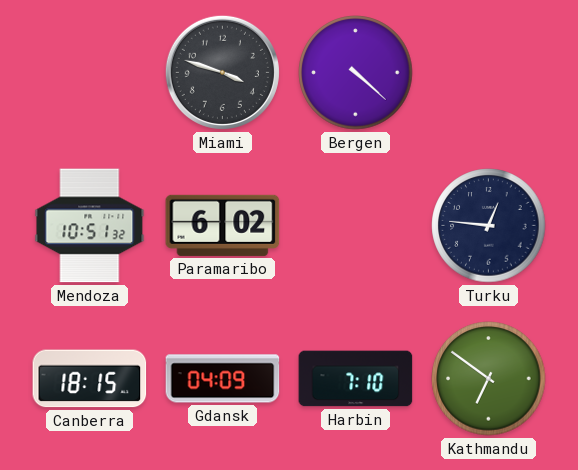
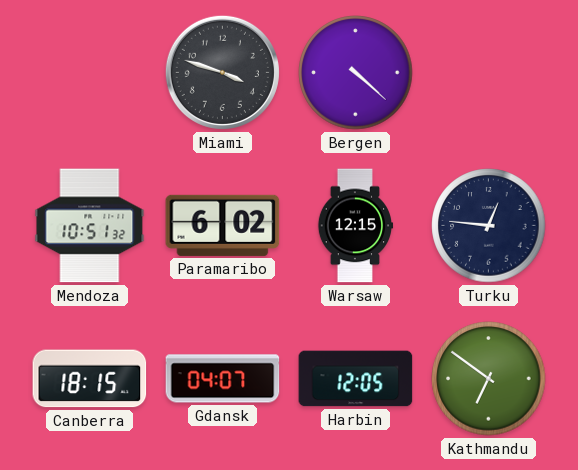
Warsaw: none -> 12:15 (355, 226)
Gdansk: 04:09 -> 04:07 (223, 379)
Harbin: 7:10 -> 12:05 (356, 379)
